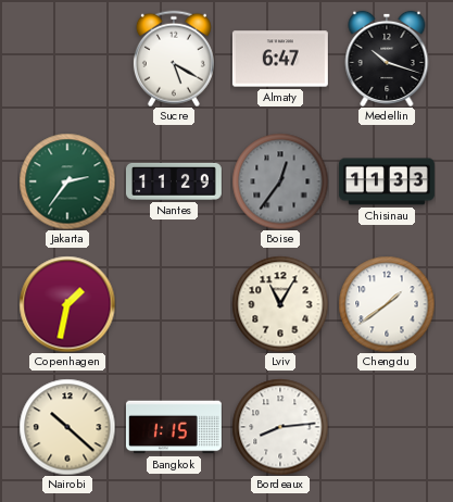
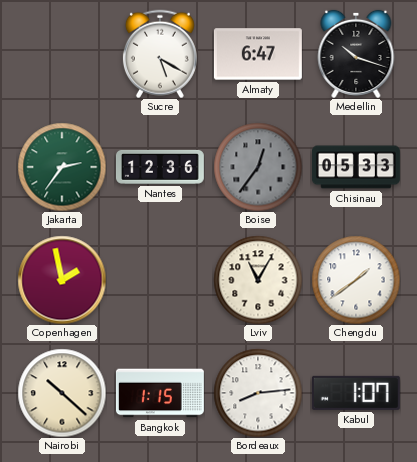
Nantes: 11:29 -> 12:36 (160, 167)
Chisinau: 11:33 -> 05:33 (356, 167)
Copenhagen: 1:32 -> 1:58 (62, 280)
Kabul: none -> 1:07 (356, 393)
